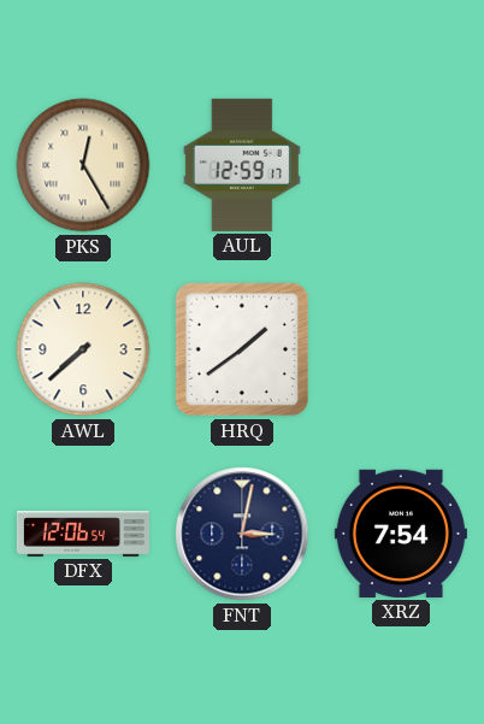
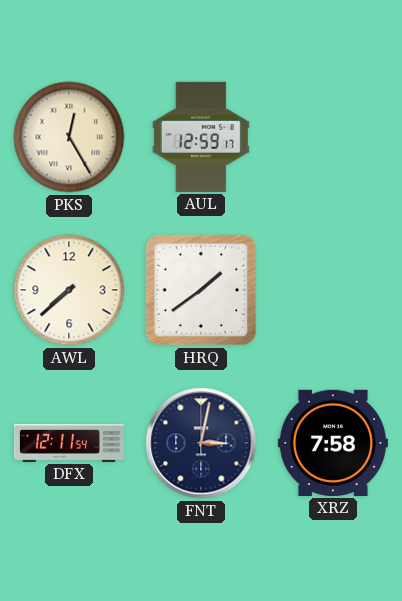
DFX: 12:06 -> 12:11 (69, 443)
XRZ: 7:54 -> 7:58 (333, 443)
